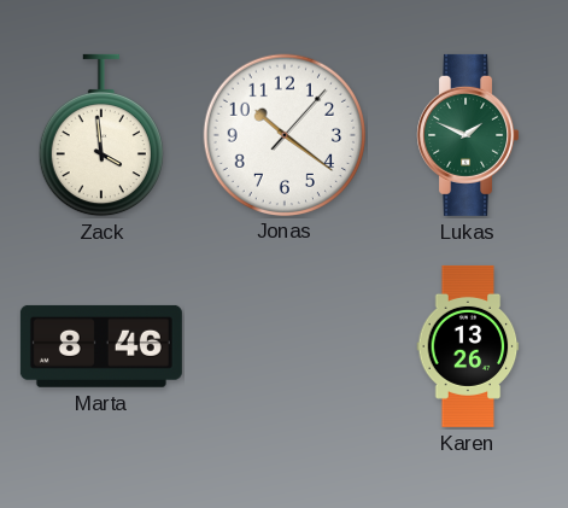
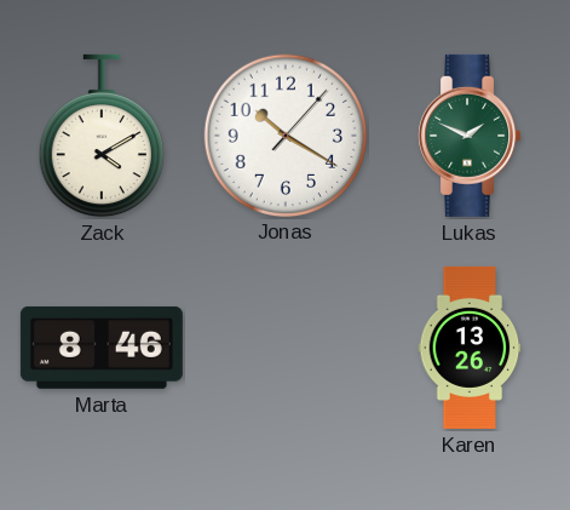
Zack: 3:59 -> 4:10 (102, 136)
Jonas: 10:21 -> 10:20 (284, 134)
